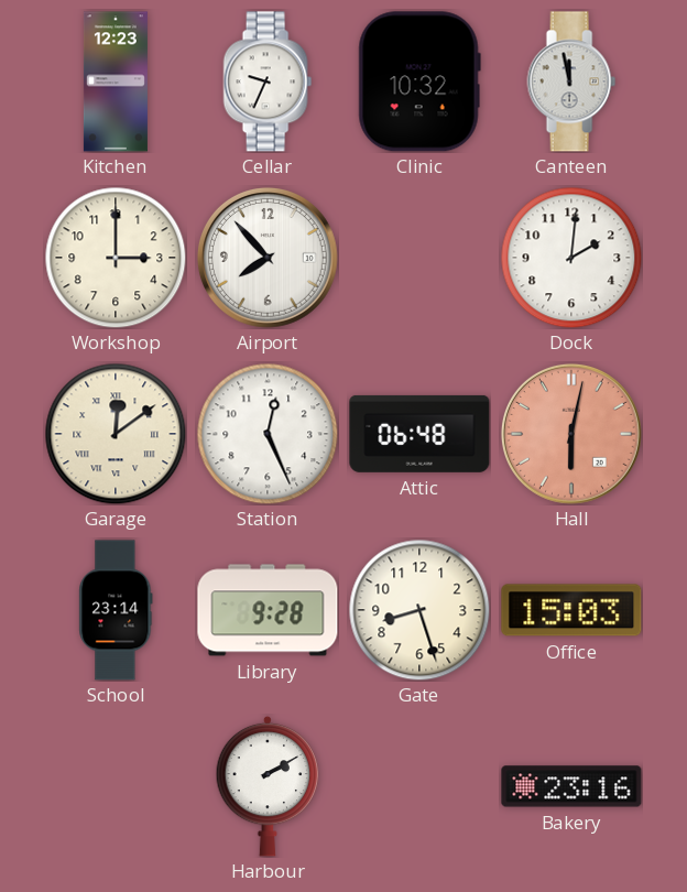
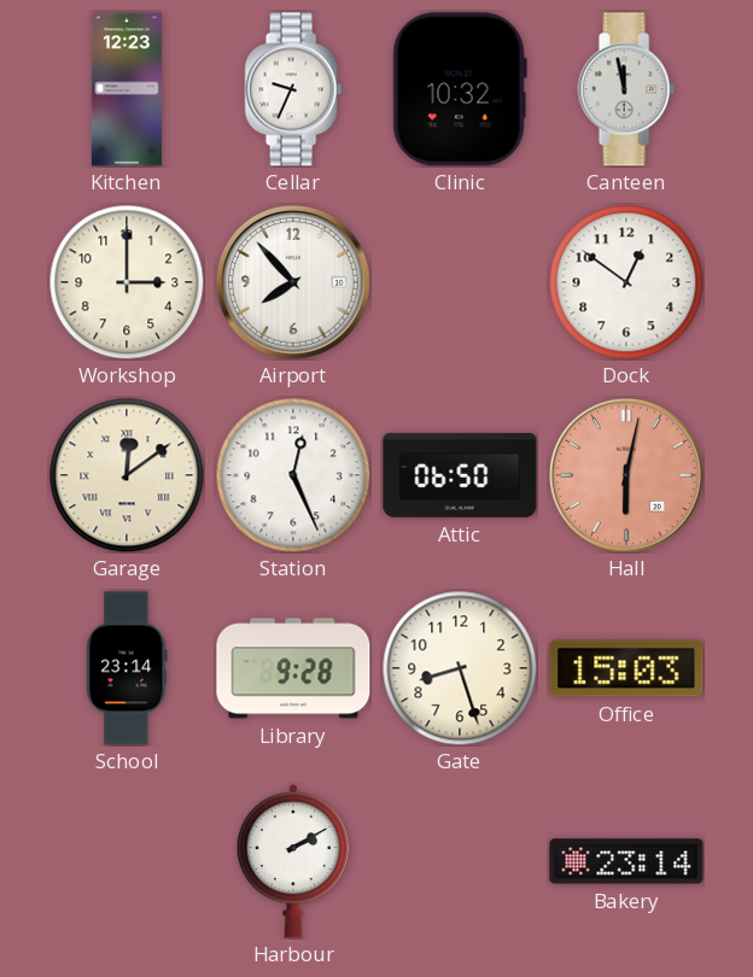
Dock: 2:01 -> 12:51 (626, 282)
Attic: 06:48 -> 06:50 (460, 475)
Bakery: 23:16 -> 23:14 (626, 861)
